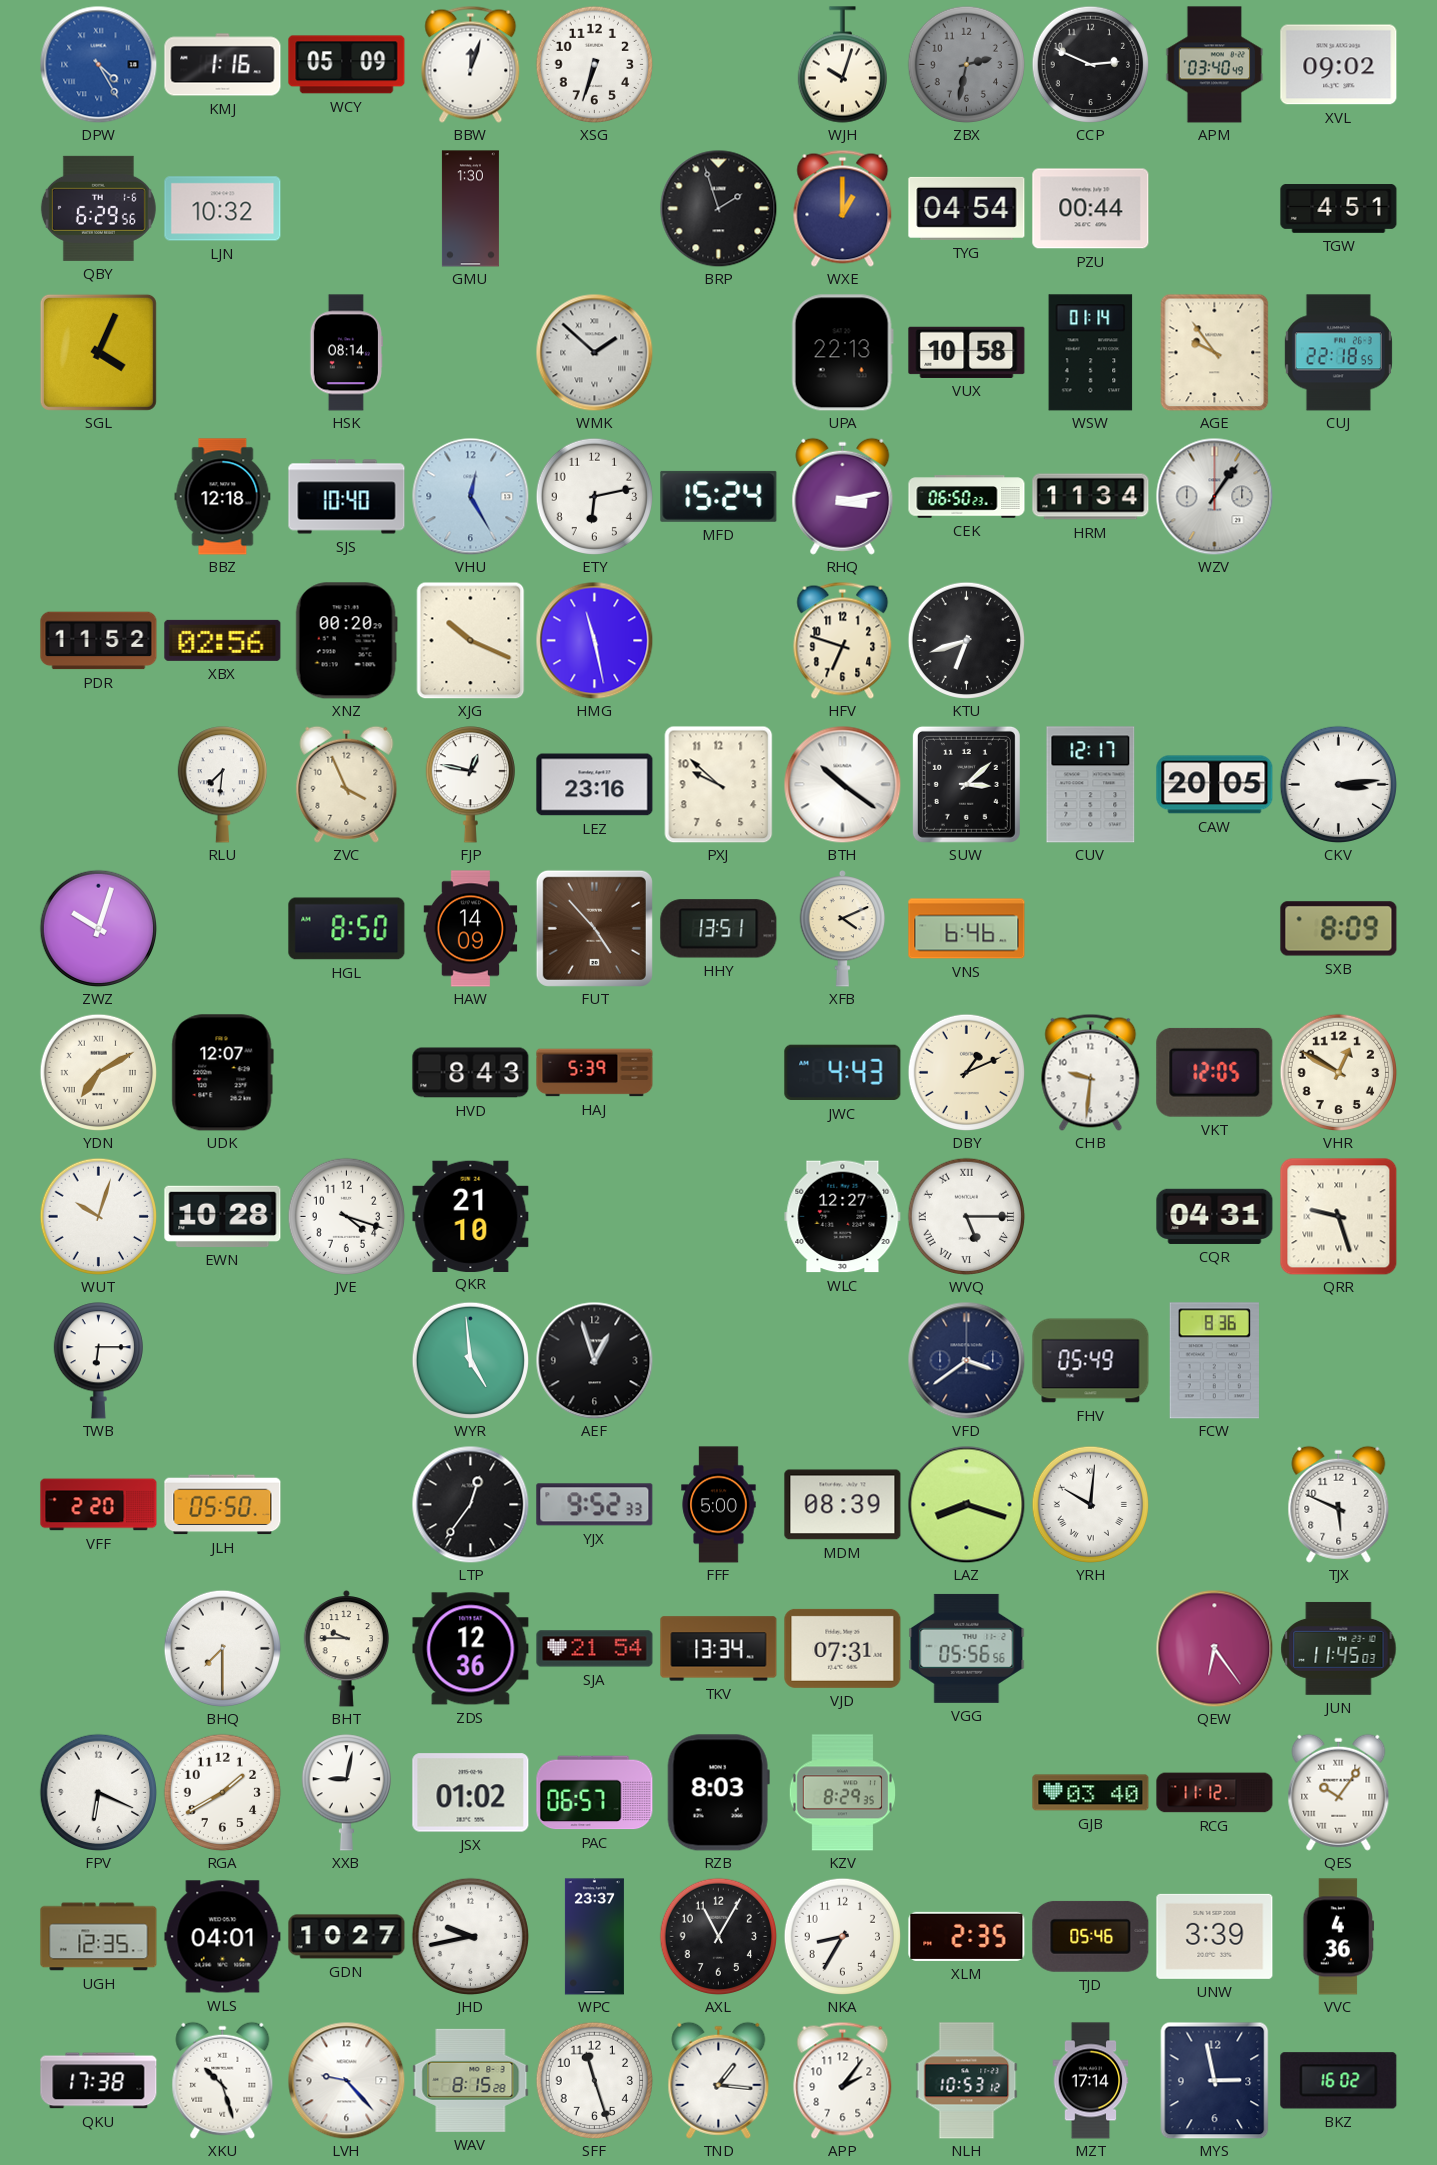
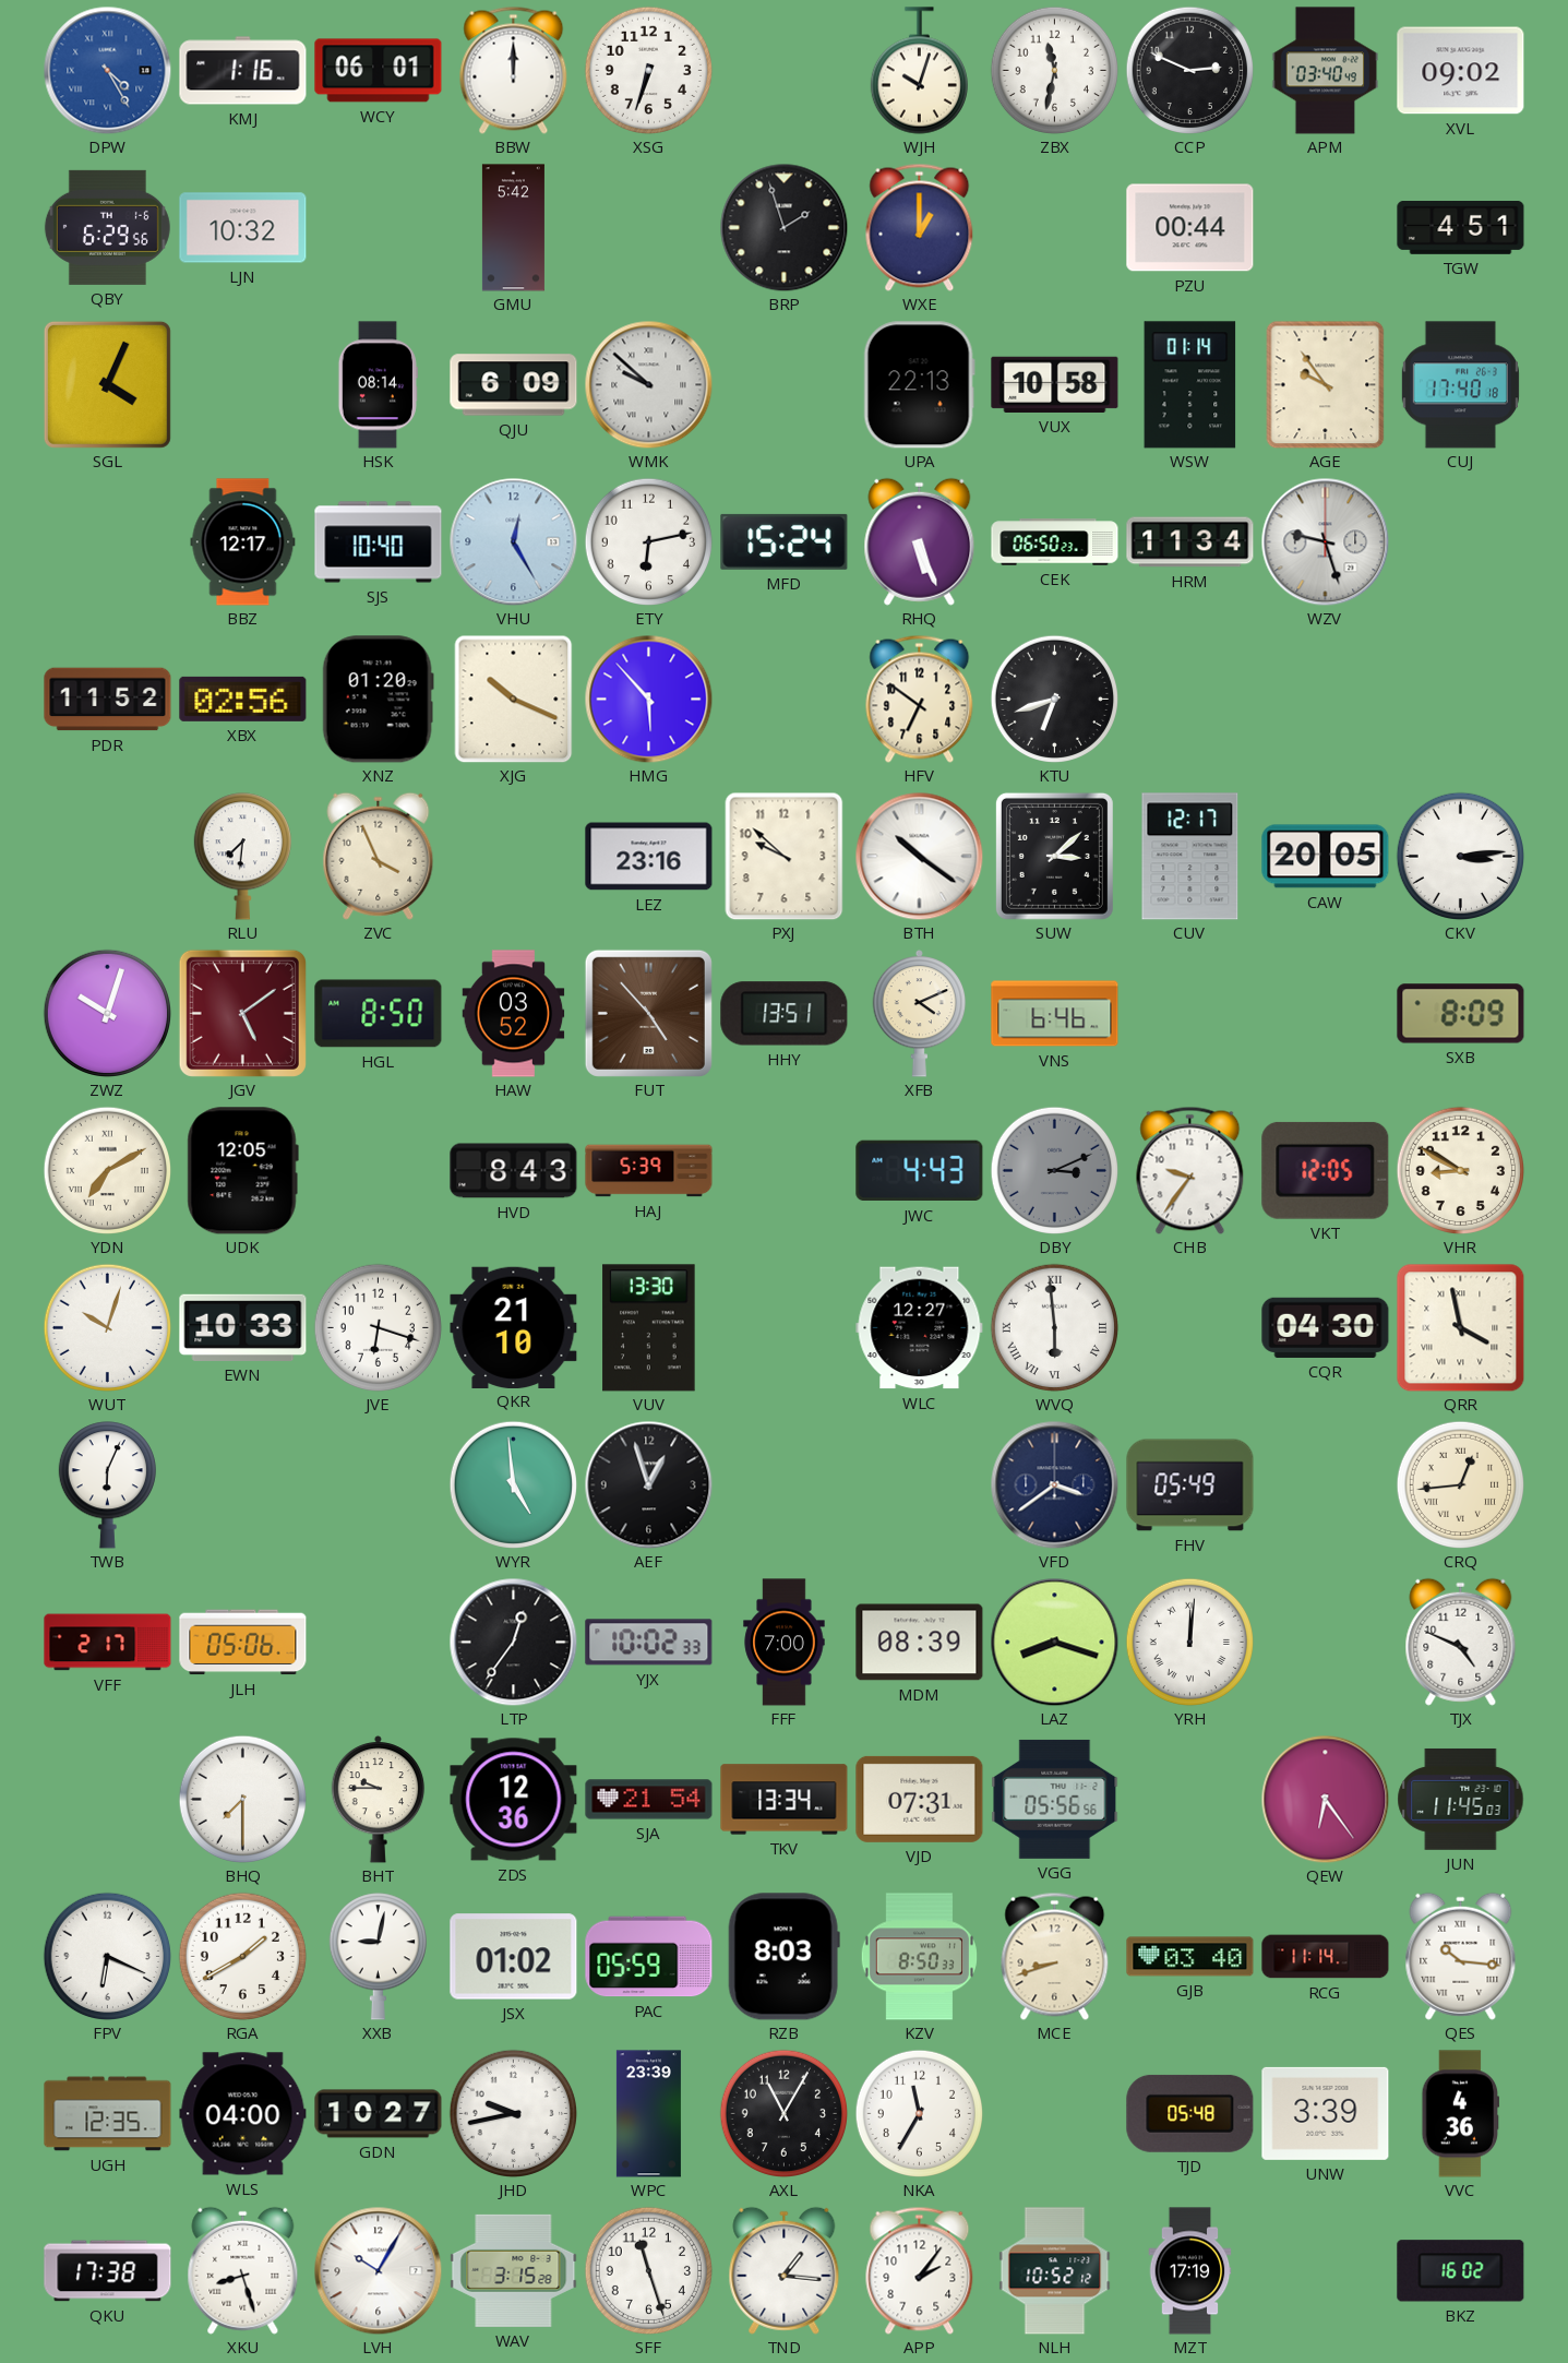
WCY: 05:09 -> 06:01 (379, 71)
BBW: 12:03 -> 12:00 (514, 70)
ZBX: 2:32 -> 11:32 (1054, 70)
ZBX dial: grey -> white (1054, 70)
GMU: 1:30 -> 5:42 (513, 228)
TYG: 04:54 -> none (967, 208)
QJU: none -> 6:09 (514, 385)
WMK: 1:52 -> 9:52 (648, 384)
CUJ: 22:18 -> 17:40 (1460, 385)
BBZ: 12:18 -> 12:17 (243, 542)
RHQ: 3:13 -> 5:26 (920, 541)
WZV: 1:06 -> 9:27 (1325, 541)
XNZ: 00:20 -> 01:20 (378, 700)
HMG: 11:28 -> 5:53 (648, 699)
HFV: 6:48 -> 6:51 (920, 699)
FJP: 12:47 -> none (470, 785)
JGV: none -> 5:09 (242, 1013)
HAW: 14:09 -> 03:52 (514, 1014)
UDK: 12:07 -> 12:05 (242, 1171)
DBY: 1:11 -> 3:11 (1054, 1170)
DBY dial: cream -> grey (1054, 1170)
CHB: 9:31 -> 9:36 (1190, 1170)
VHR: 12:50 -> 8:50 (1460, 1170)
EWN: 10:28 -> 10:33 (243, 1327)
JVE: 4:18 -> 6:18 (378, 1327)
VUV: none -> 13:30 (649, 1328)
WVQ: 5:15 -> 5:59 (1054, 1327)
CQR: 04:31 -> 04:30 (1326, 1327)
QRR: 9:27 -> 3:58 (1460, 1327)
TWB: 6:15 -> 6:04 (107, 1485)
FCW: 8:36 -> none (1214, 1361)
CRQ: none -> 12:44 (1460, 1484)
VFF: 2:20 -> 2:17 (108, 1643)
JLH: 05:50 -> 05:06 (243, 1643)
YJX: 9:52 -> 10:02 (649, 1643)
FFF: 5:00 -> 7:00 (785, 1643)
YRH: 10:01 -> 12:01 (1189, 1642)
TJX: 5:49 -> 4:49 (1461, 1642)
PAC: 06:57 -> 05:59 (649, 1957)
KZV: 8:29 -> 8:50 (919, 1957)
MCE: none -> 8:42 (1055, 1956)
RCG: 11:12 -> 11:14 (1326, 1957)
QES: 10:06 -> 10:16 (1461, 1956)
WLS: 04:01 -> 04:00 (243, 2114)
WPC: 23:37 -> 23:39 (648, 2114)
NKA: 8:35 -> 11:35 (919, 2113)
XLM: 2:35 -> none (967, 1936)
TJD: 05:46 -> 05:48 (1190, 2113)
XKU: 10:27 -> 8:27 (243, 2270)
LVH: 9:23 -> 10:05 (378, 2270)
WAV: 8:15 -> 3:15 (514, 2270)
NLH: 10:53 -> 10:52 (1055, 2271)
MZT: 17:14 -> 17:19 (1190, 2271)
MYS: 2:58 -> none (1215, 2080)
